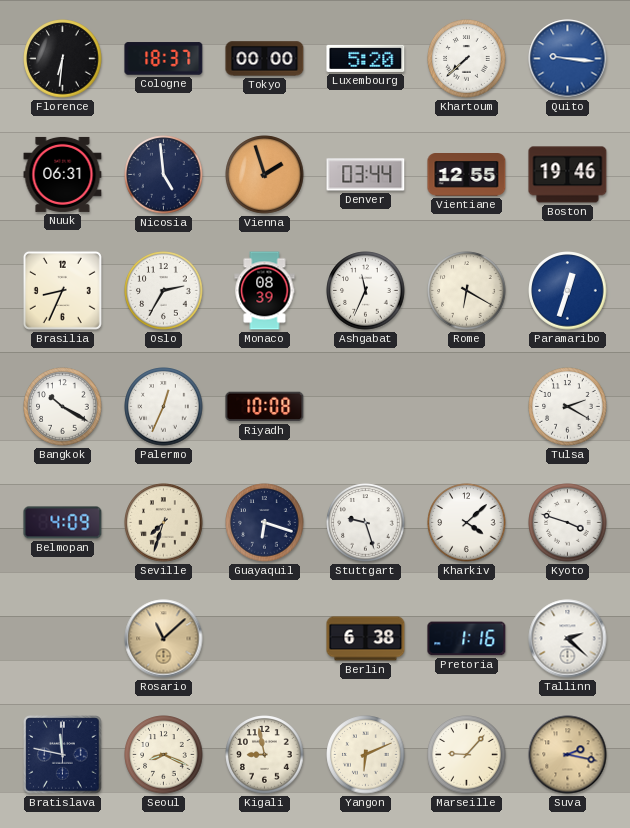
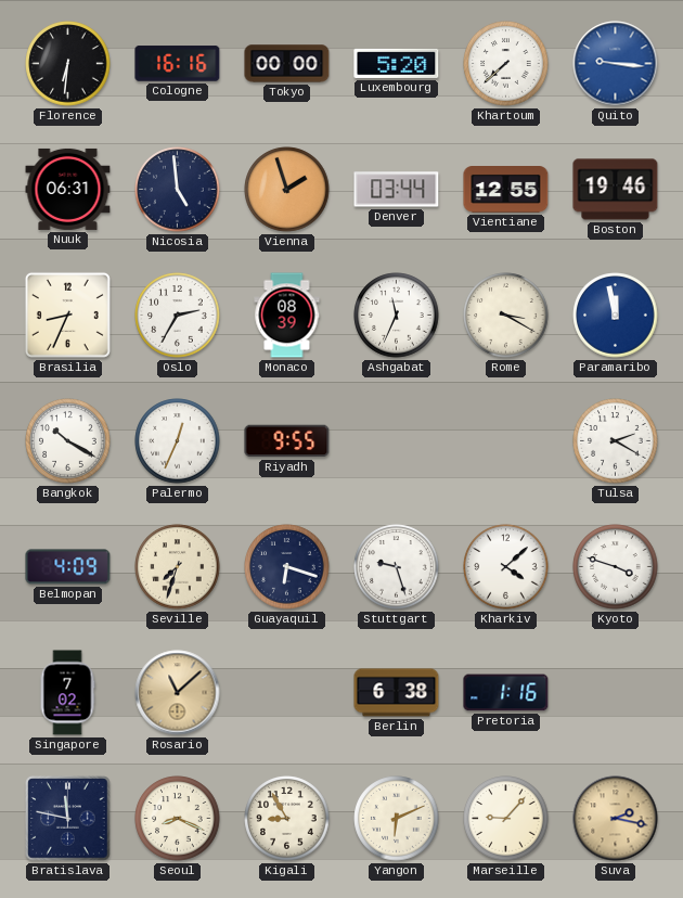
Cologne: 18:37 -> 16:16 (178, 64)
Rome: 6:20 -> 3:20 (506, 316)
Paramaribo: 12:33 -> 11:58 (616, 316)
Riyadh: 10:08 -> 9:55 (287, 441)
Singapore: none -> 7:02 (67, 693)
Tallinn: 2:22 -> none (568, 639)
Kigali: 8:58 -> 8:55 (287, 819)
